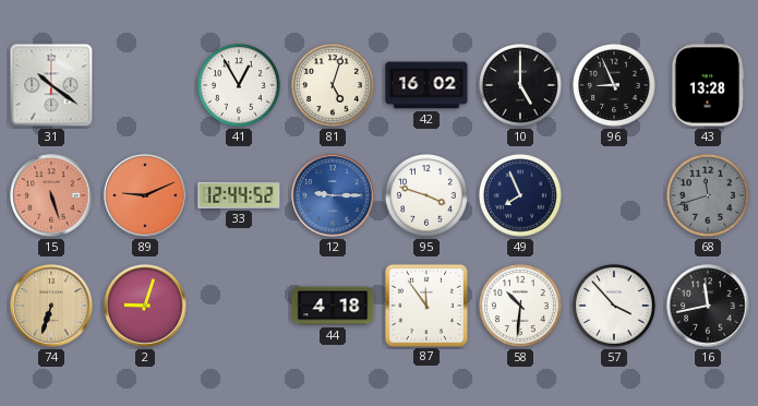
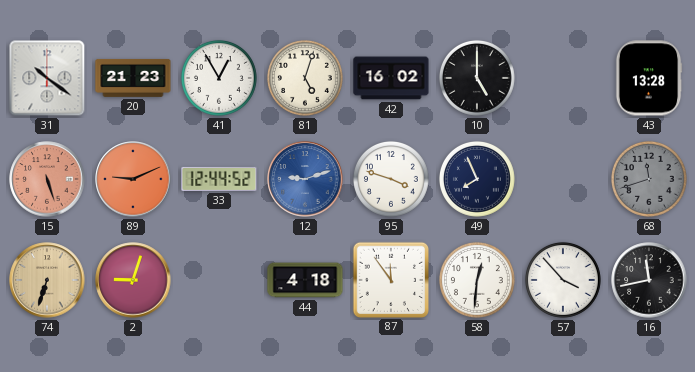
20: none -> 21:23 (133, 78)
96: 8:56 -> none (614, 85)
12: 9:15 -> 9:12 (305, 179)
58: 10:31 -> 12:31 (477, 280)
